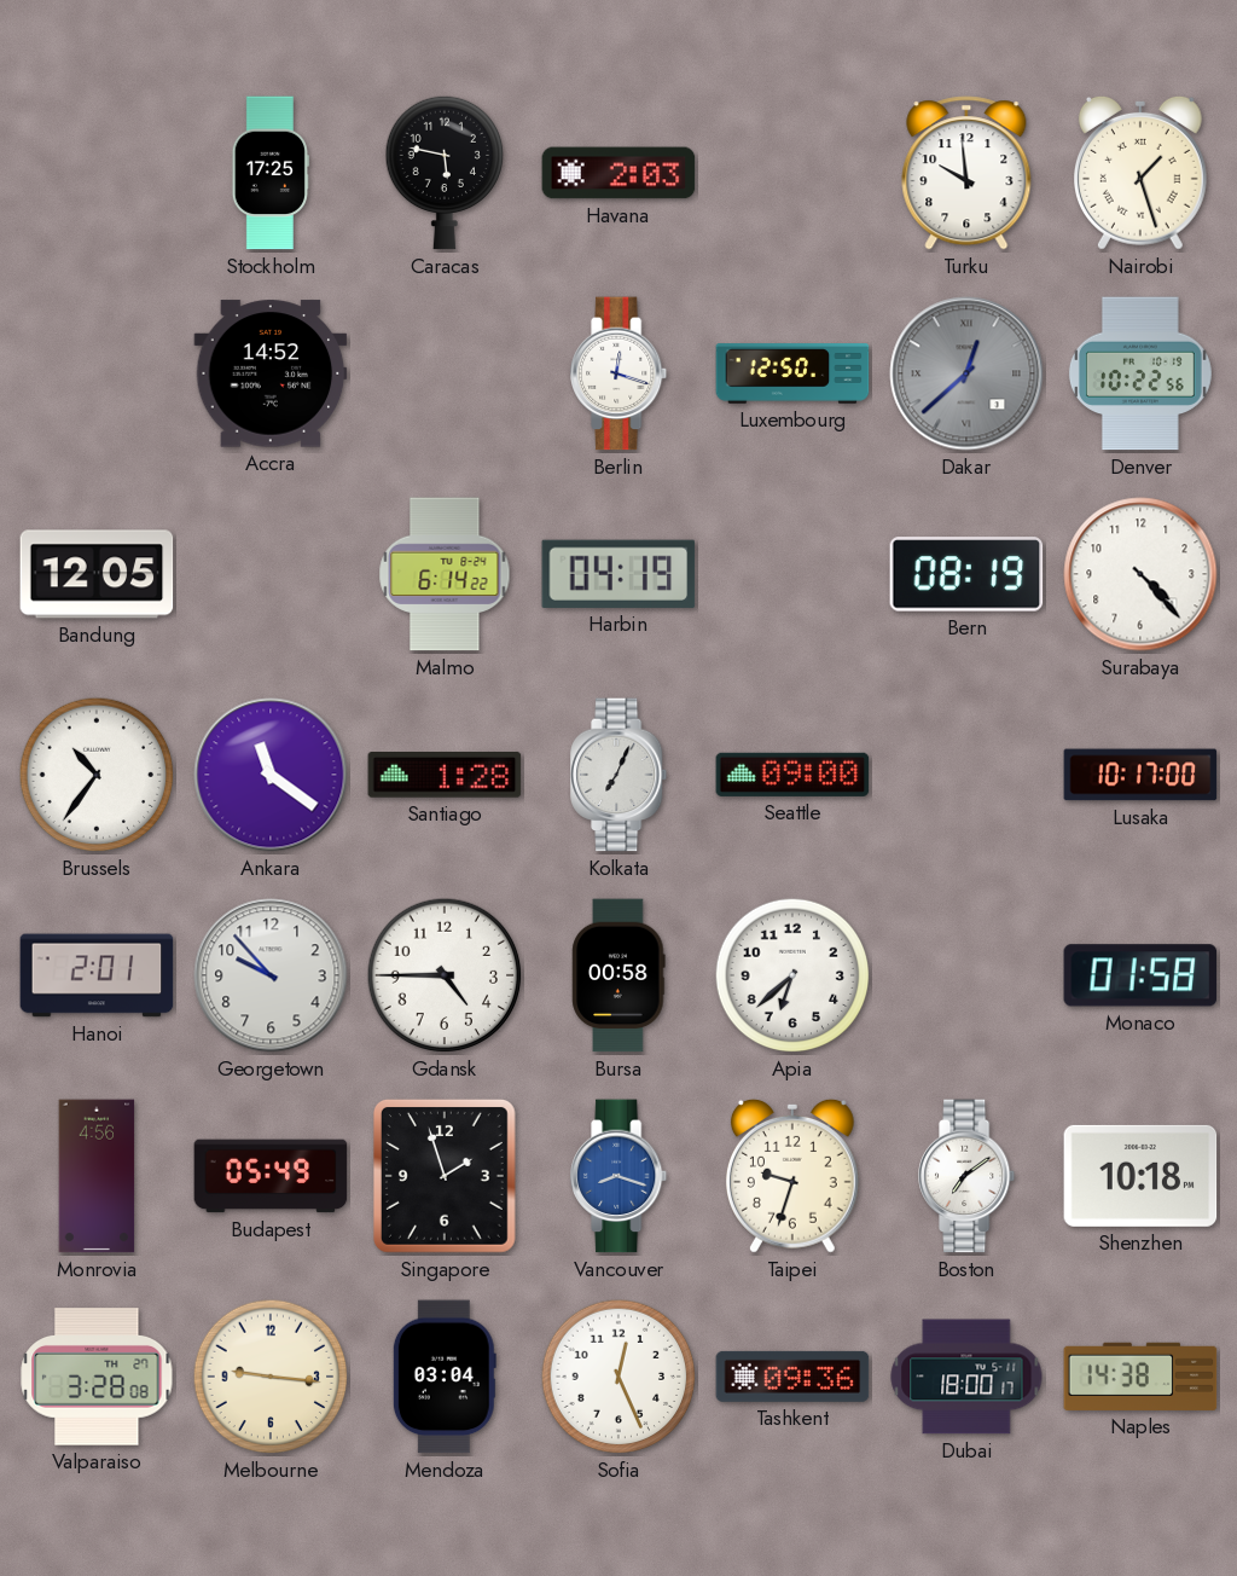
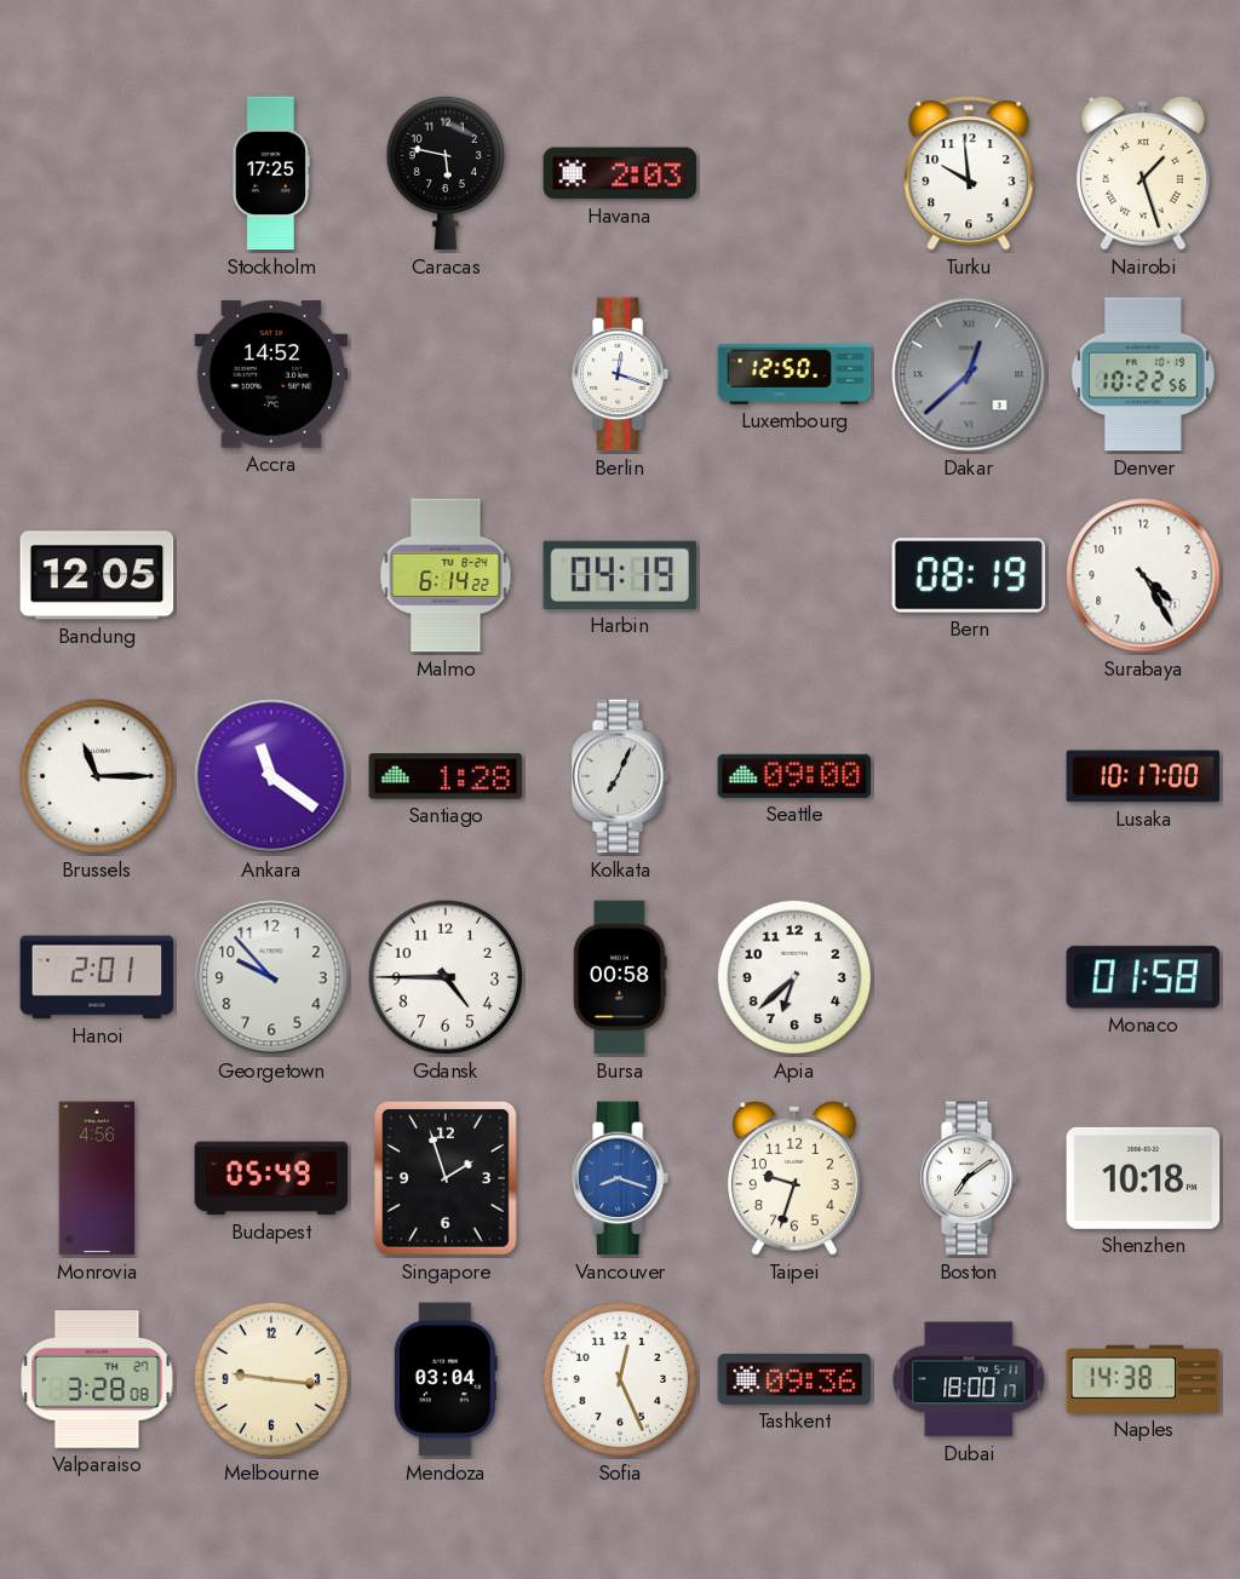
Surabaya: 4:23 -> 4:25 (1143, 575)
Brussels: 10:36 -> 11:15 (97, 776)
